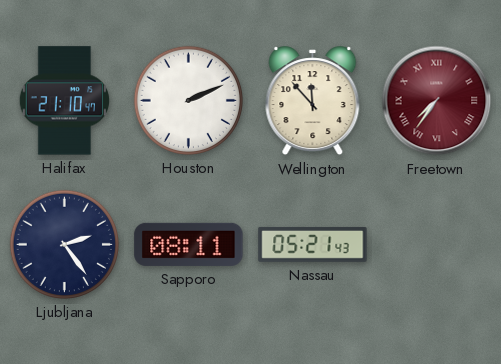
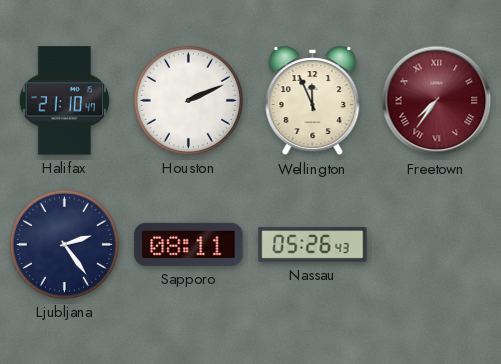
Wellington: 11:53 -> 11:56 (313, 101)
Nassau: 05:21 -> 05:26 (313, 245)
